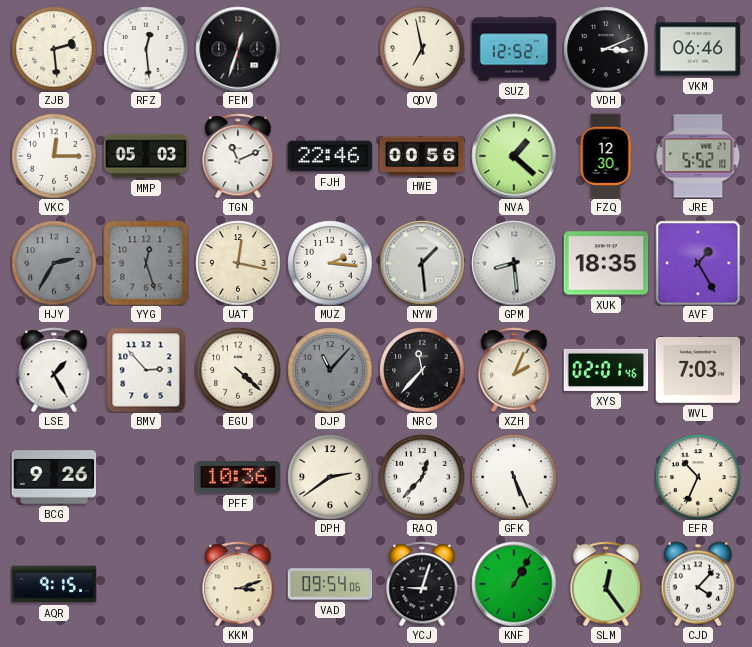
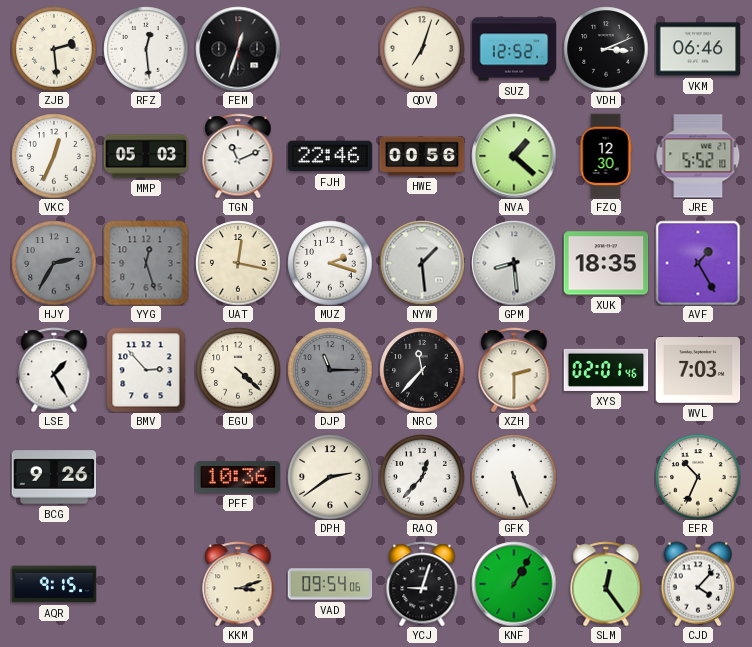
QDV: 6:58 -> 7:03 (422, 49)
VKC: 12:15 -> 12:34 (54, 156)
MUZ: 2:16 -> 2:18 (330, 263)
DJP: 11:07 -> 11:15 (330, 370)
XZH: 2:04 -> 2:30 (514, 370)
